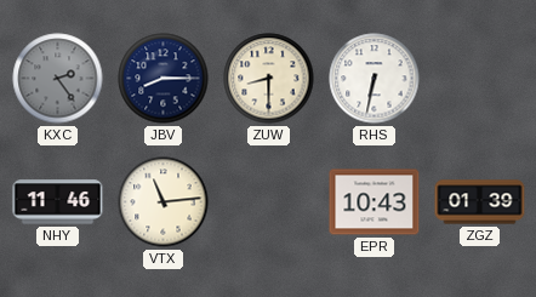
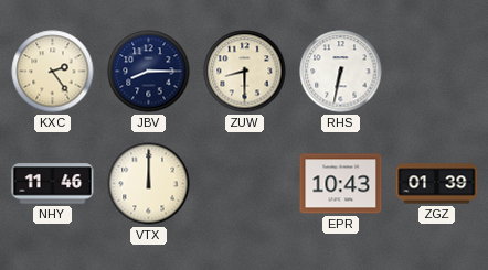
KXC dial: grey -> cream (53, 72)
VTX: 11:14 -> 12:00 (149, 184)
